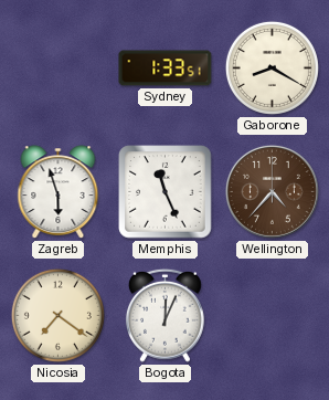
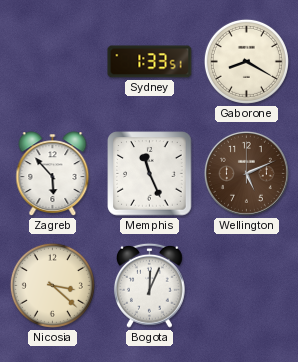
Zagreb: 5:57 -> 5:53 (53, 174)
Wellington: 4:37 -> 5:11 (246, 173)
Nicosia: 7:21 -> 3:22 (52, 285)
